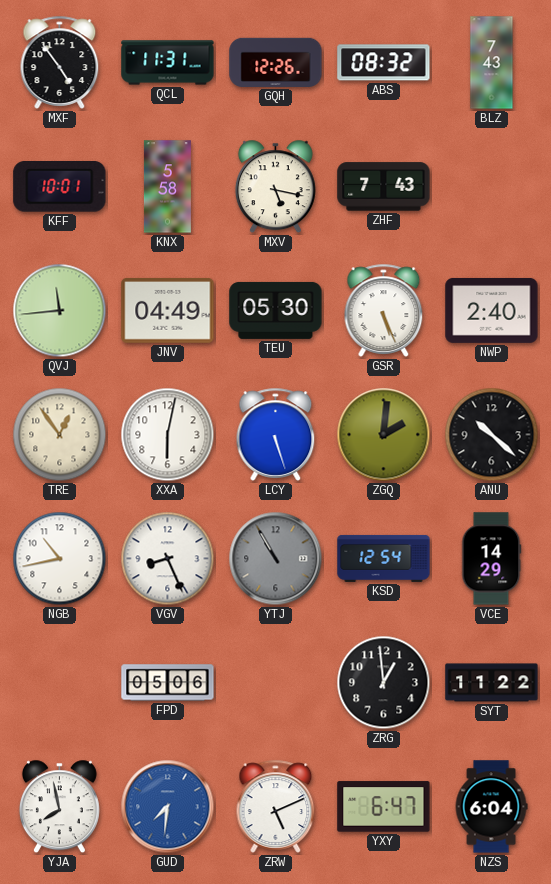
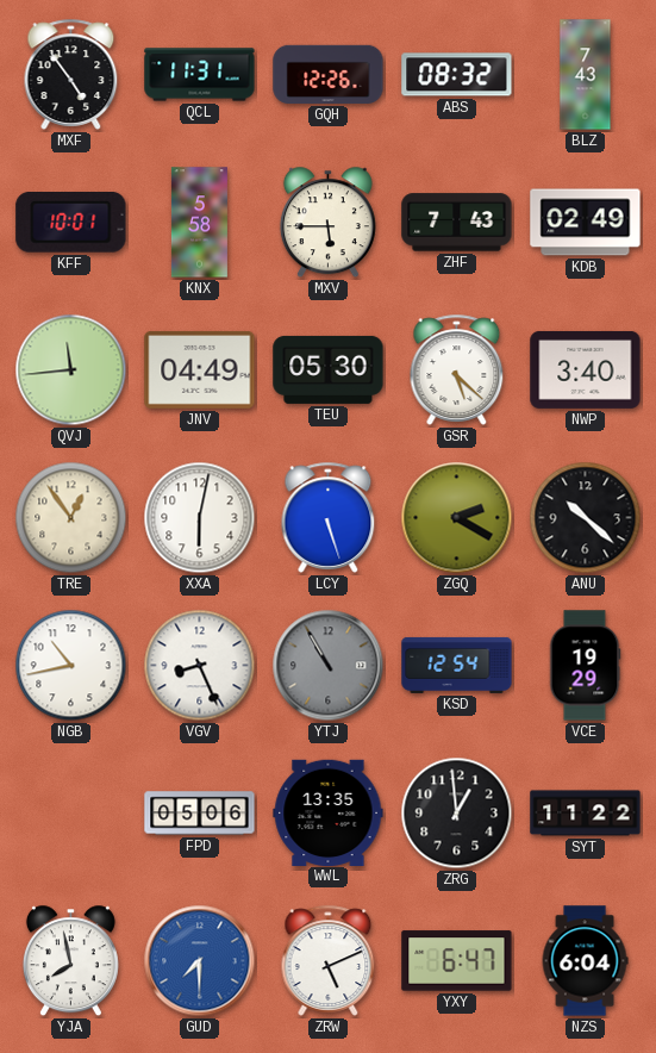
MXV: 5:17 -> 5:45 (327, 223)
KDB: none -> 02:49 (586, 223)
GSR: 5:26 -> 5:22 (457, 369)
NWP: 2:40 -> 3:40 (586, 369)
ZGQ: 2:01 -> 2:20 (457, 518)
VCE: 14:29 -> 19:29 (585, 666)
WWL: none -> 13:35 (329, 812)
GUD: 7:31 -> 7:30 (200, 961)
